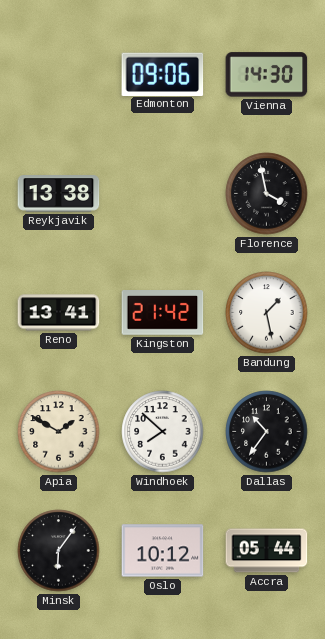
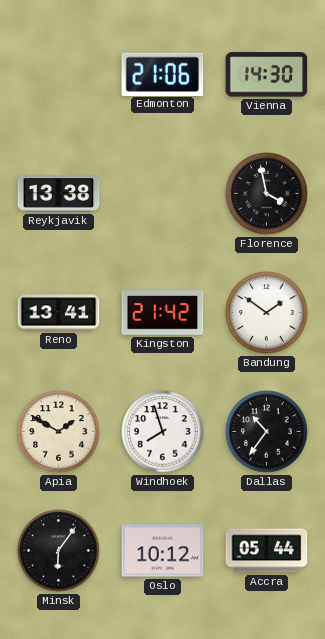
Edmonton: 09:06 -> 21:06 (163, 74)
Bandung: 1:28 -> 1:51 (267, 313)
Windhoek: 7:52 -> 7:57 (163, 432)
